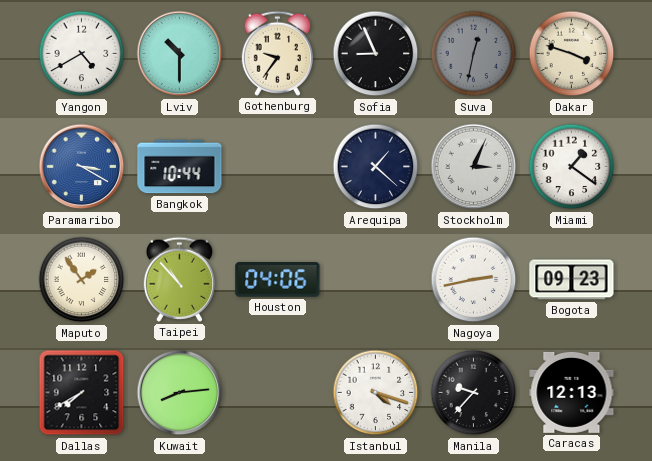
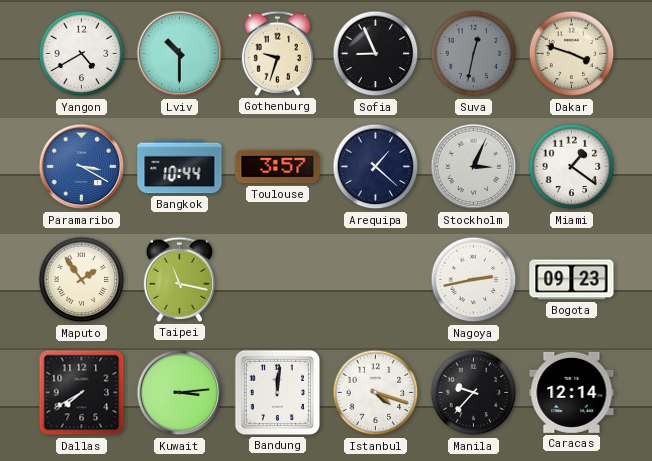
Gothenburg: 9:36 -> 9:33 (277, 53)
Toulouse: none -> 3:57 (278, 167)
Taipei: 10:53 -> 11:17 (179, 279)
Houston: 04:06 -> none (278, 280)
Kuwait: 8:14 -> 3:14 (180, 393)
Bandung: none -> 12:01 (277, 392)
Caracas: 12:13 -> 12:14 (572, 392)
